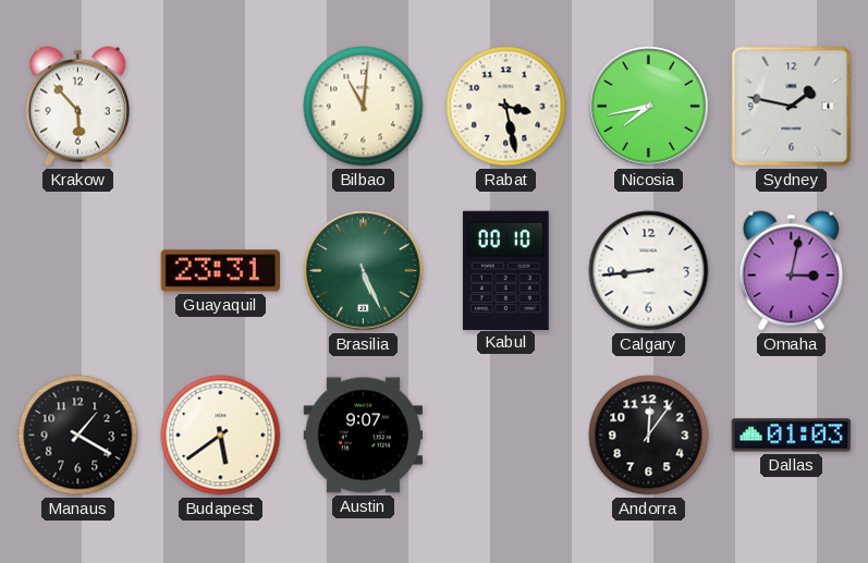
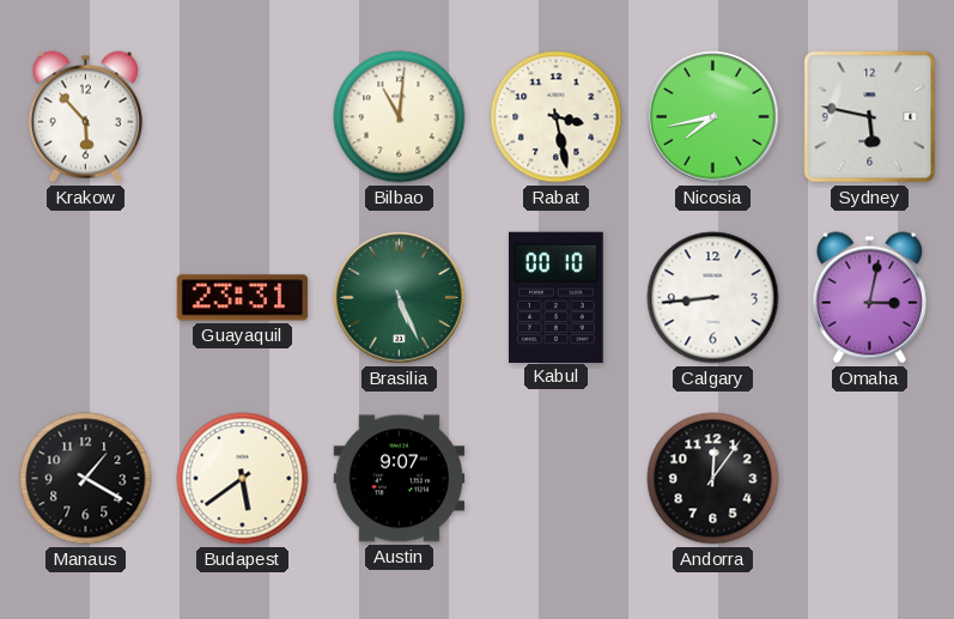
Sydney: 1:47 -> 5:47 (870, 117)
Dallas: 01:03 -> none (792, 436)
